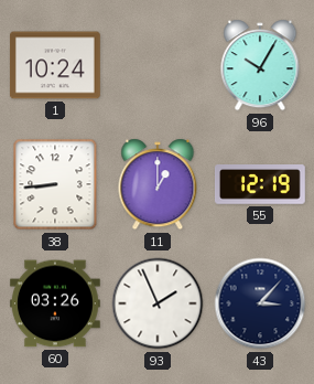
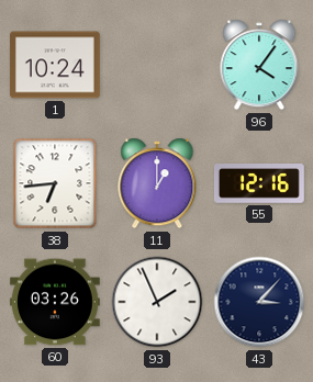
96: 10:05 -> 4:06 (259, 65)
38: 8:44 -> 6:44 (55, 183)
55: 12:19 -> 12:16 (259, 184)
